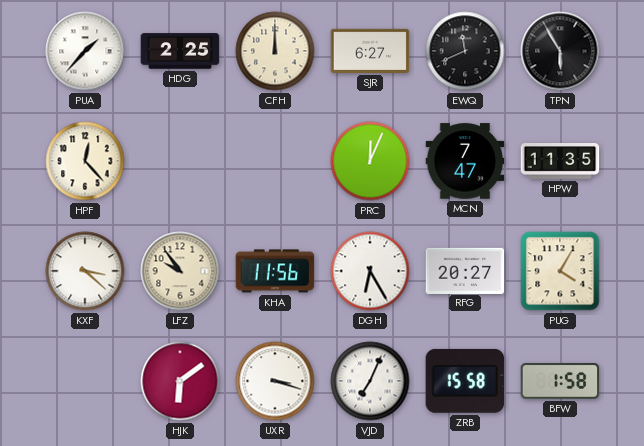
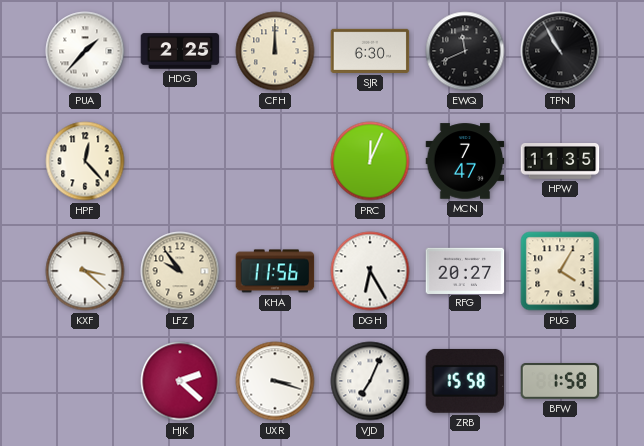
SJR: 6:27 -> 6:30 (370, 51)
TPN: 5:55 -> 10:55 (560, 51)
HJK: 6:09 -> 2:22 (180, 381)
